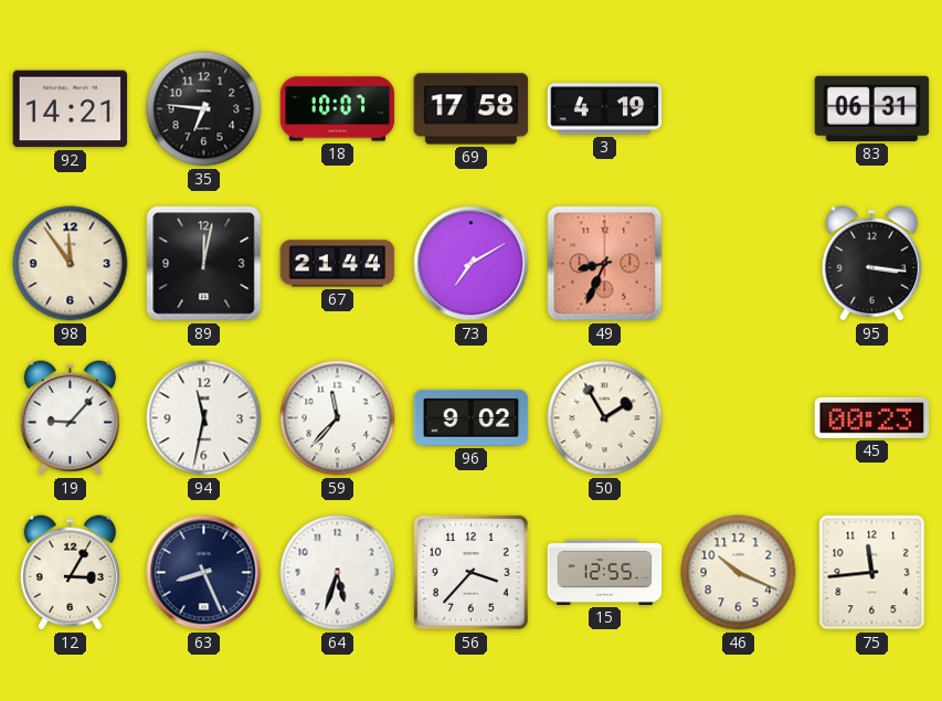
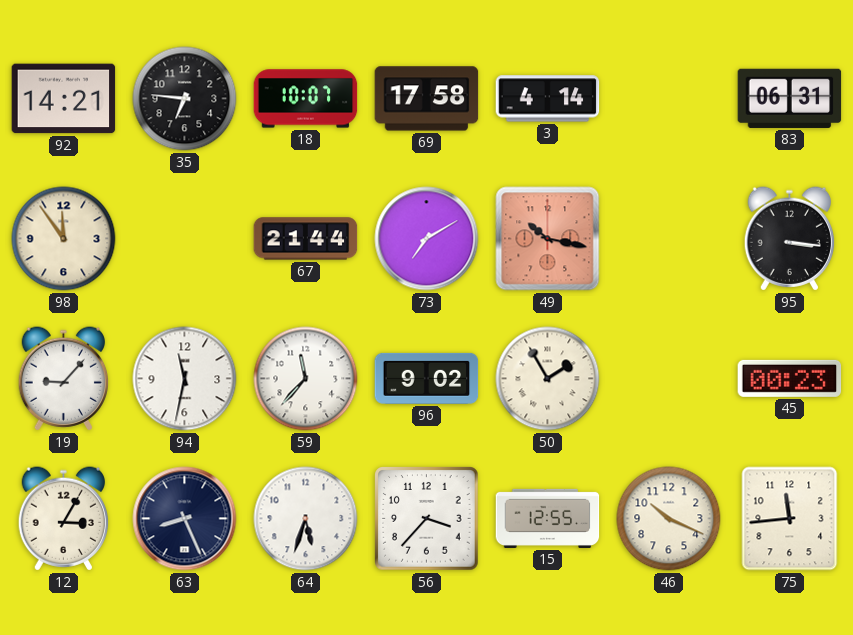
3: 4:19 -> 4:14 (548, 99)
89: 12:02 -> none (204, 264)
49: 8:34 -> 10:17 (548, 239)
